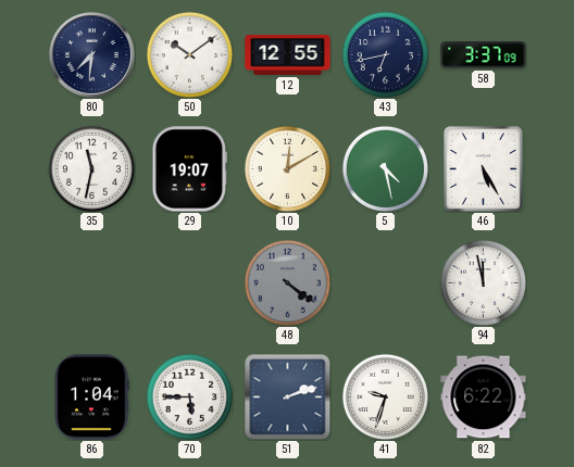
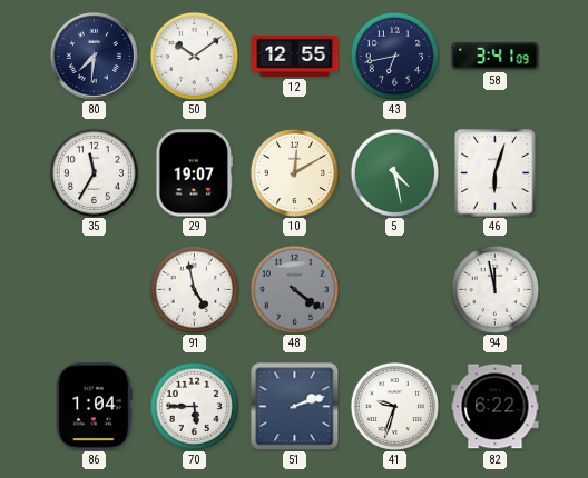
58: 3:37 -> 3:41 (496, 57)
35: 11:32 -> 11:35 (94, 172)
46: 5:25 -> 6:03 (494, 173)
91: none -> 4:58 (194, 289)
